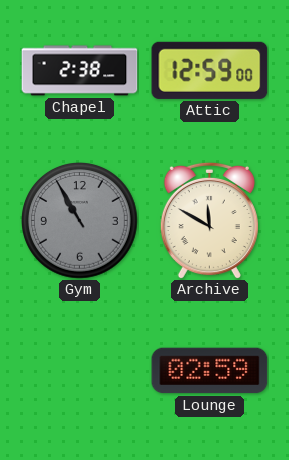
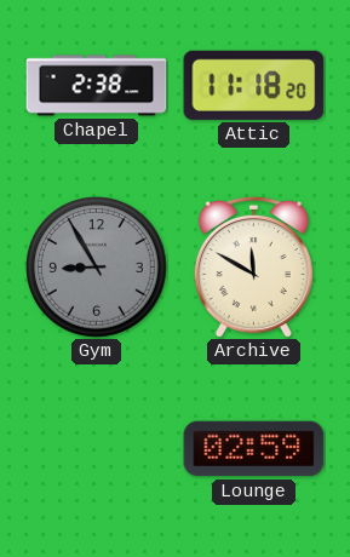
Attic: 12:59 -> 11:18 (254, 85)
Gym: 10:55 -> 8:55 (97, 268)
